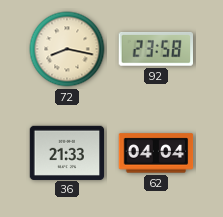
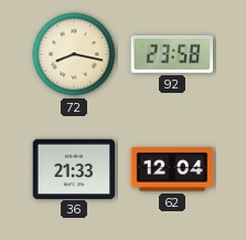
62: 04:04 -> 12:04 (172, 169)
